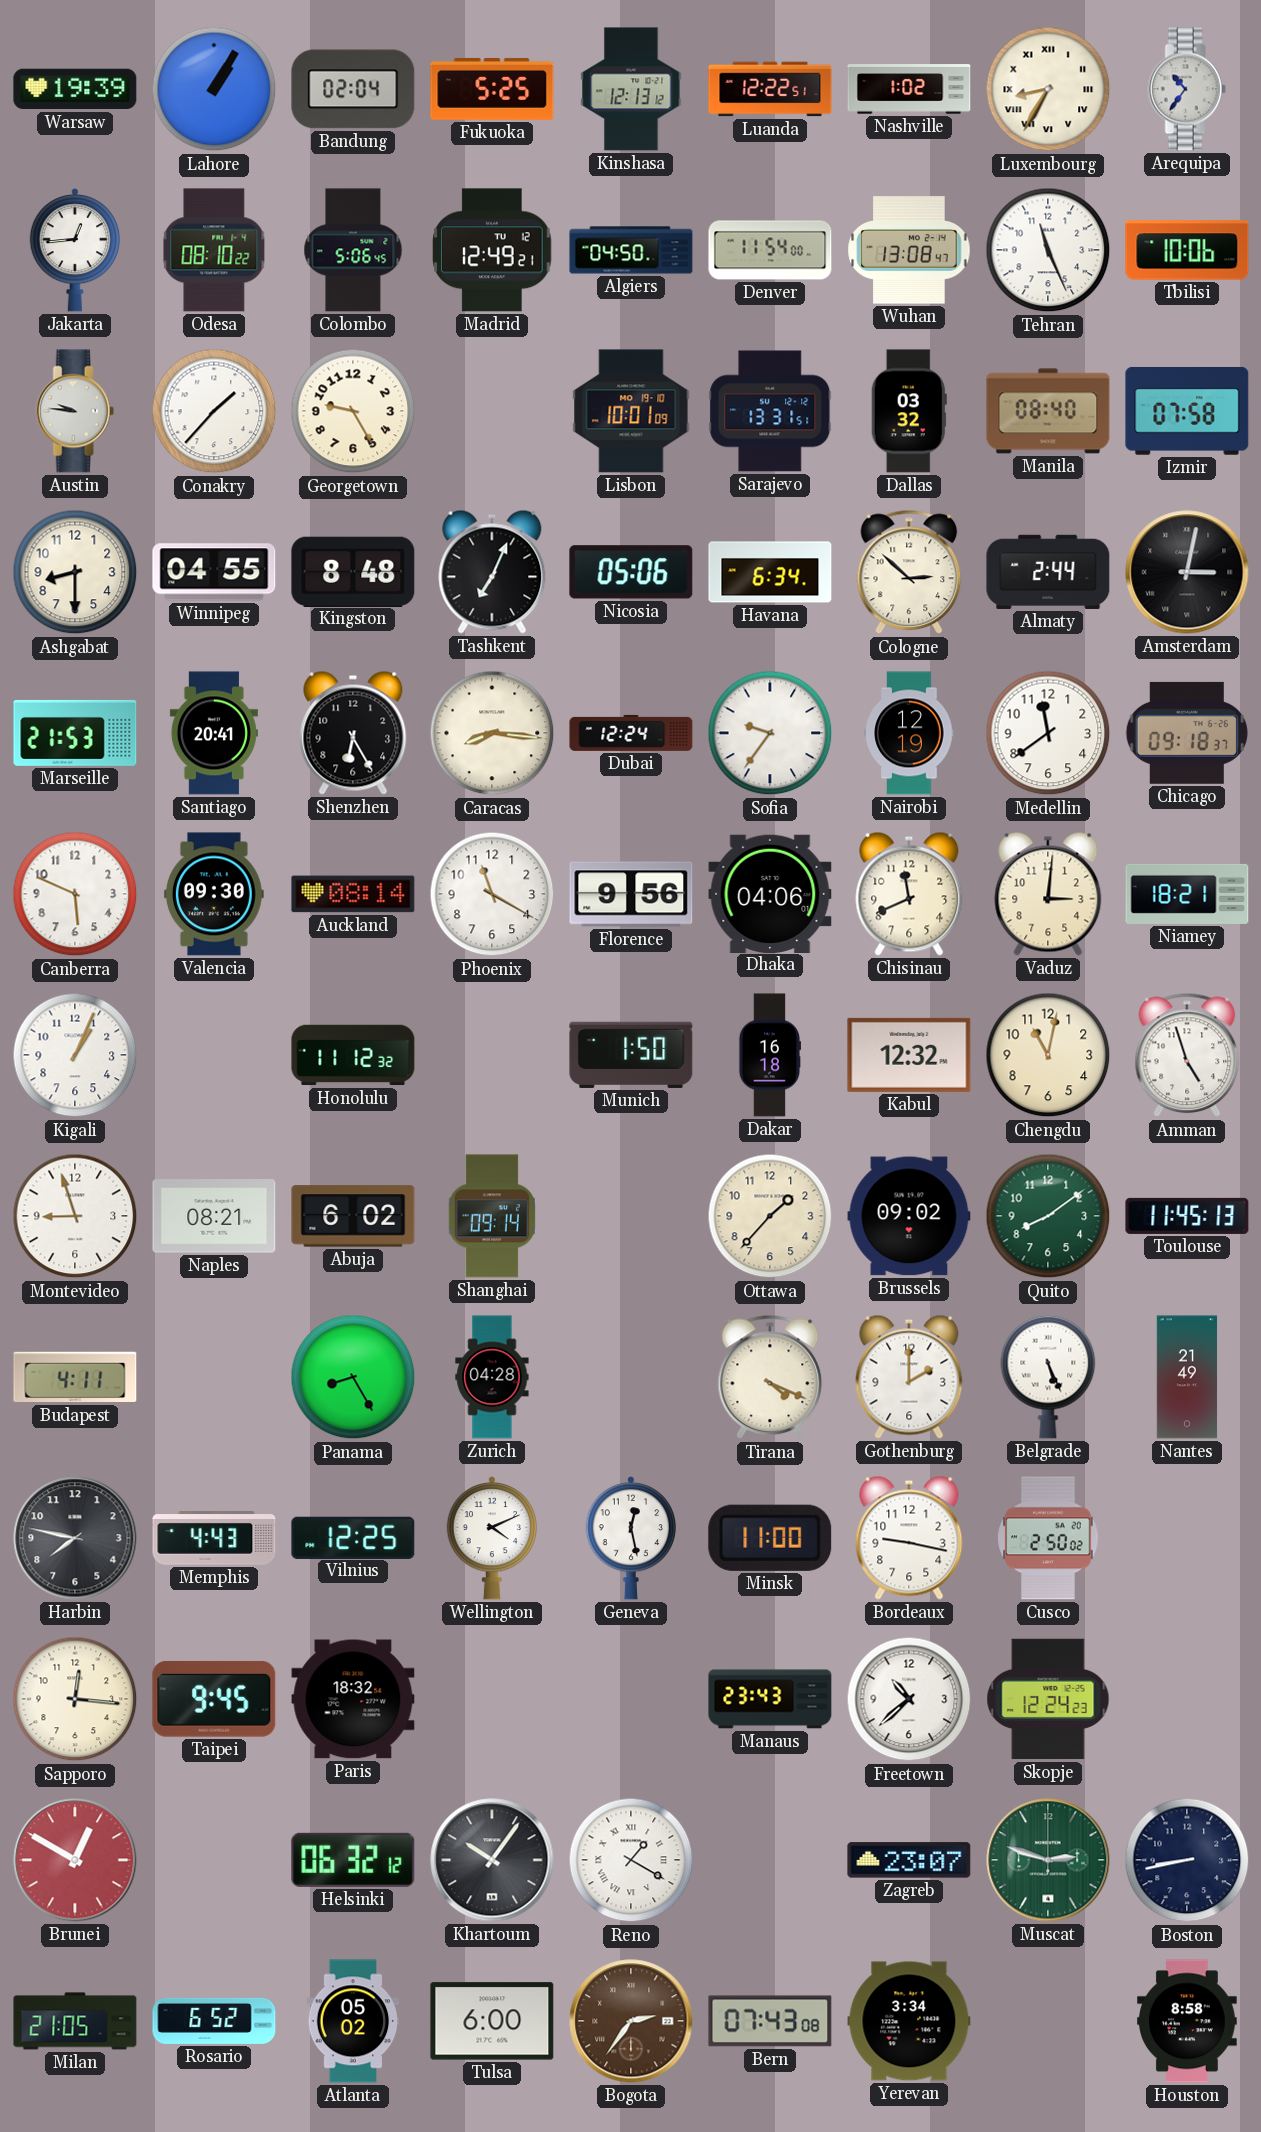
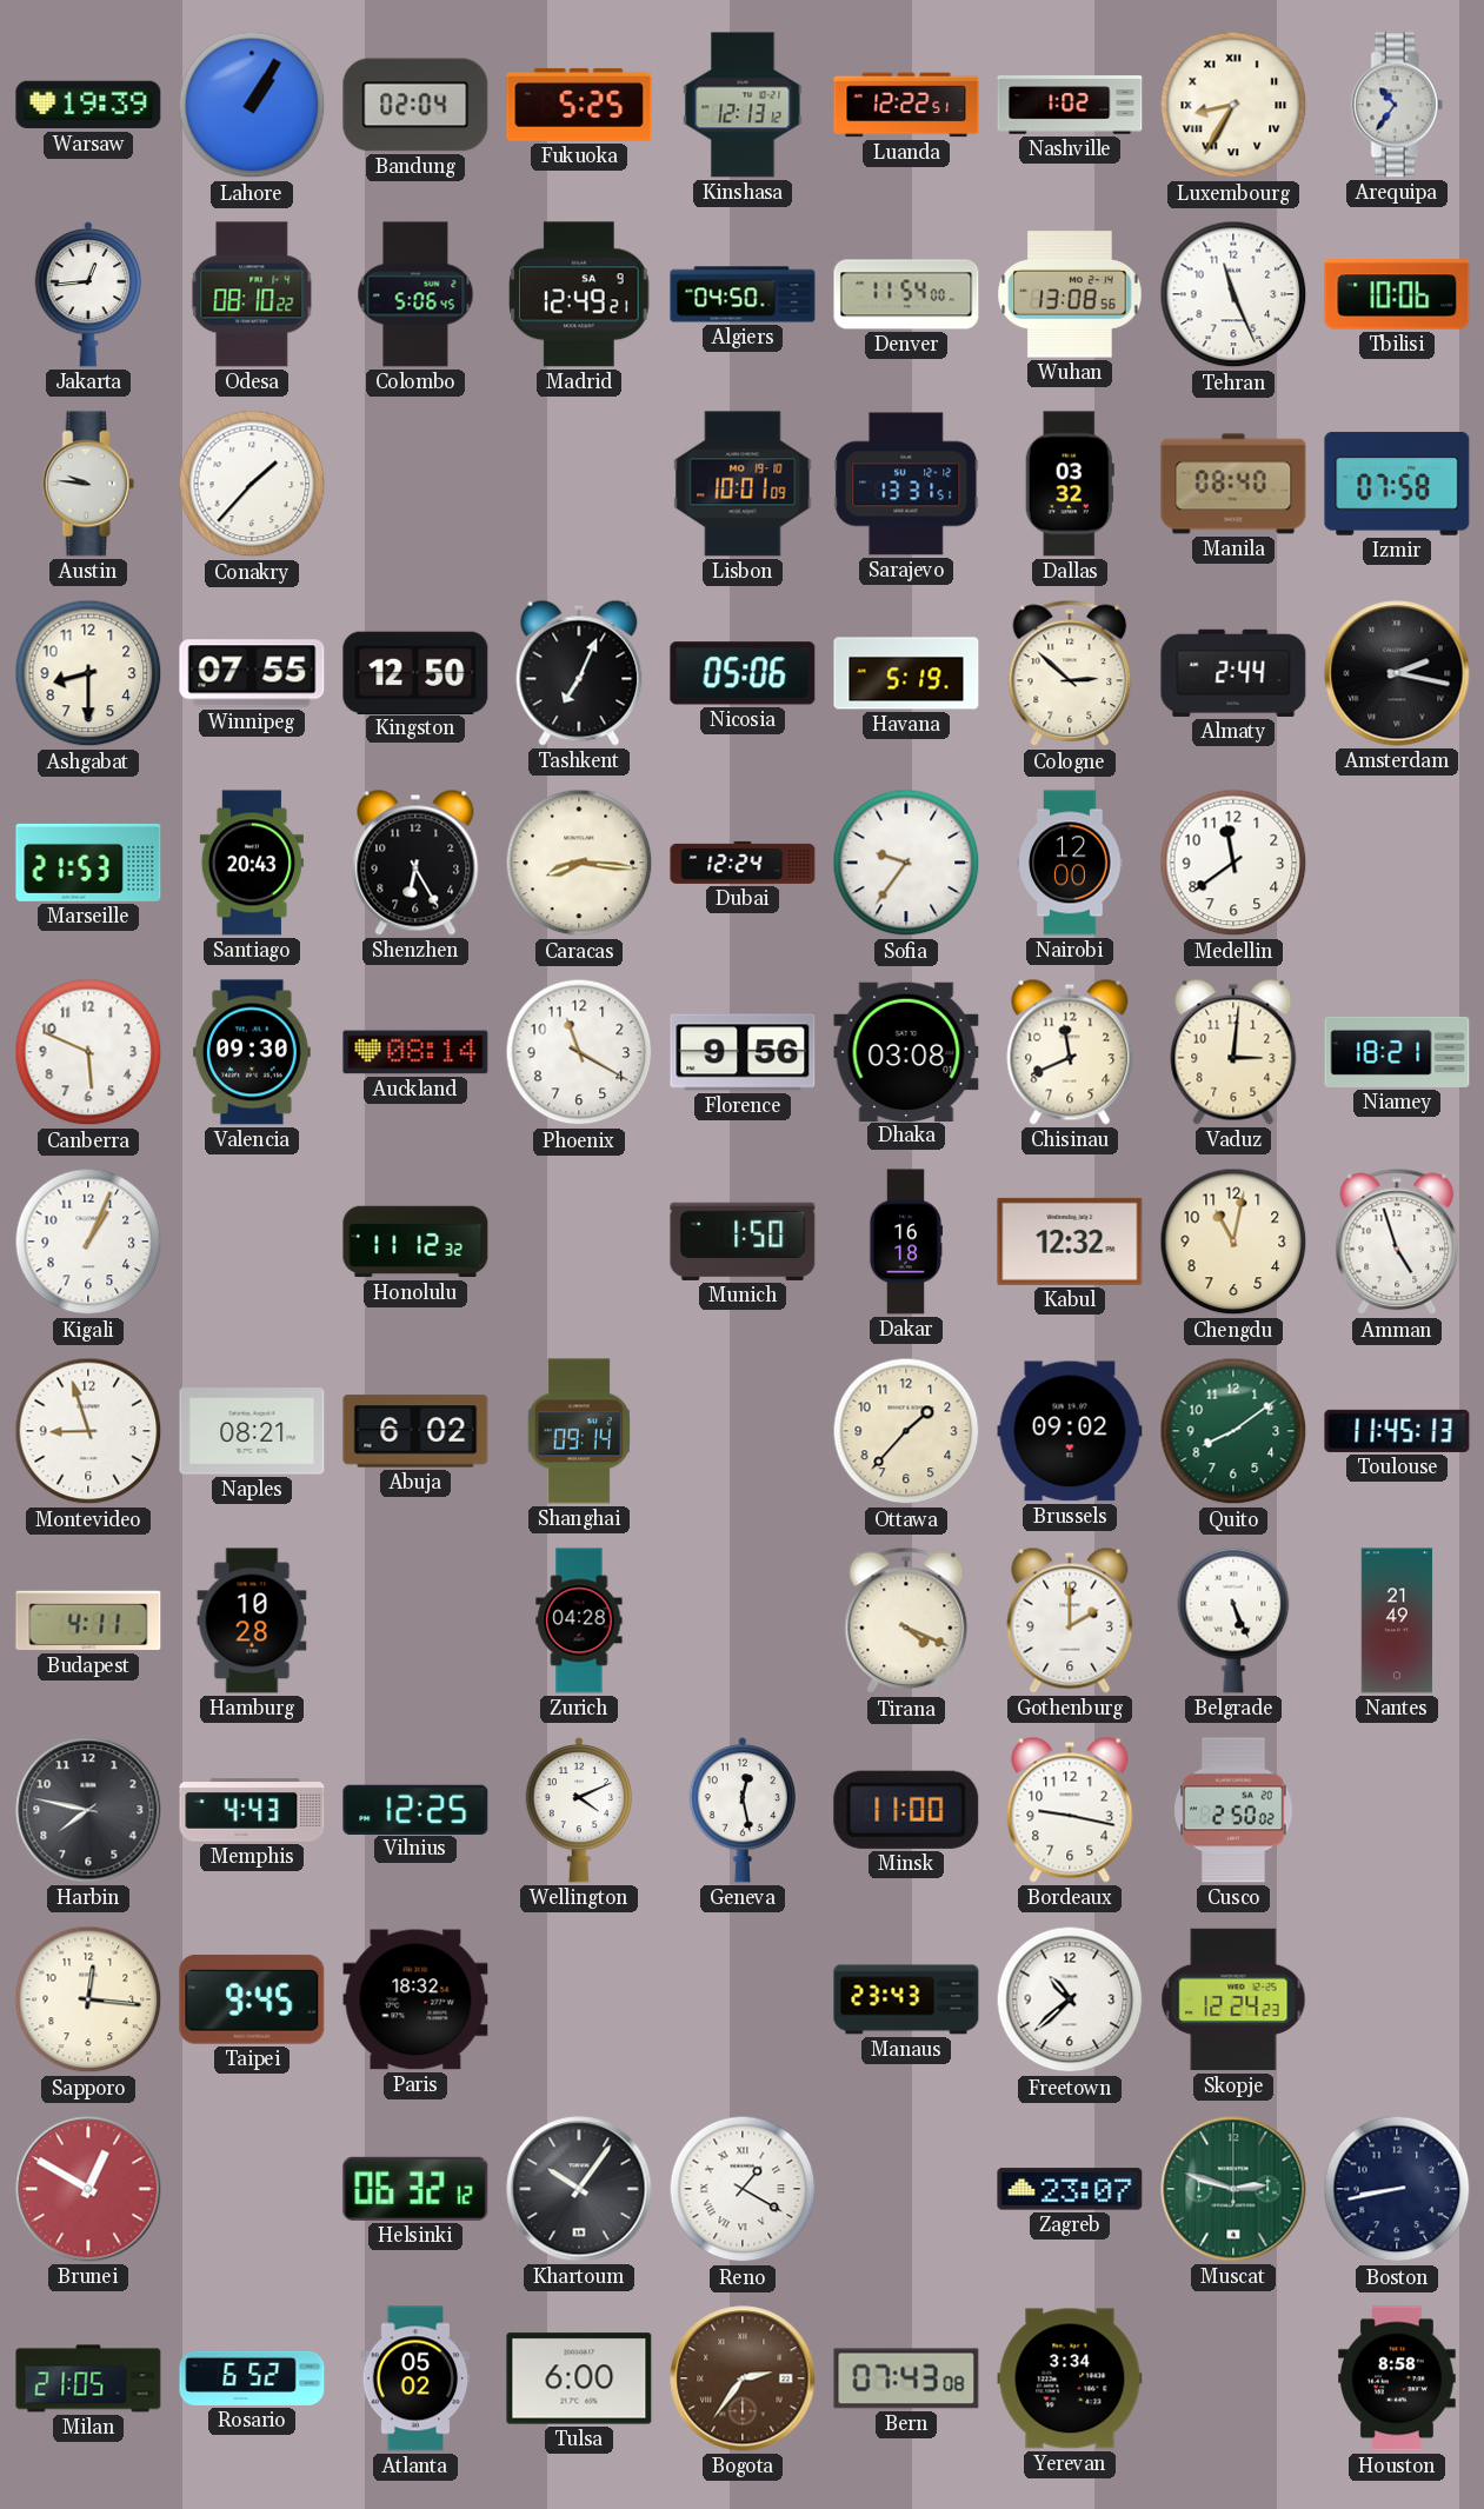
Madrid date: TU 12 -> SA 9 (579, 294)
Wuhan: 13:08:47 -> 13:08:56 (1070, 294)
Georgetown: 9:25 -> none (353, 411)
Winnipeg: 04:55 -> 07:55 (252, 673)
Kingston: 8:48 -> 12:50 (415, 672)
Havana: 6:34 -> 5:19 (906, 673)
Amsterdam: 3:02 -> 2:17 (1397, 673)
Santiago: 20:41 -> 20:43 (252, 863)
Nairobi: 12:19 -> 12:00 (1070, 863)
Chicago: 09:18 -> none (1187, 733)
Dhaka: 04:06 -> 03:08 (906, 1051)
Hamburg: none -> 10:28 (252, 1620)
Panama: 8:25 -> none (353, 1377)
